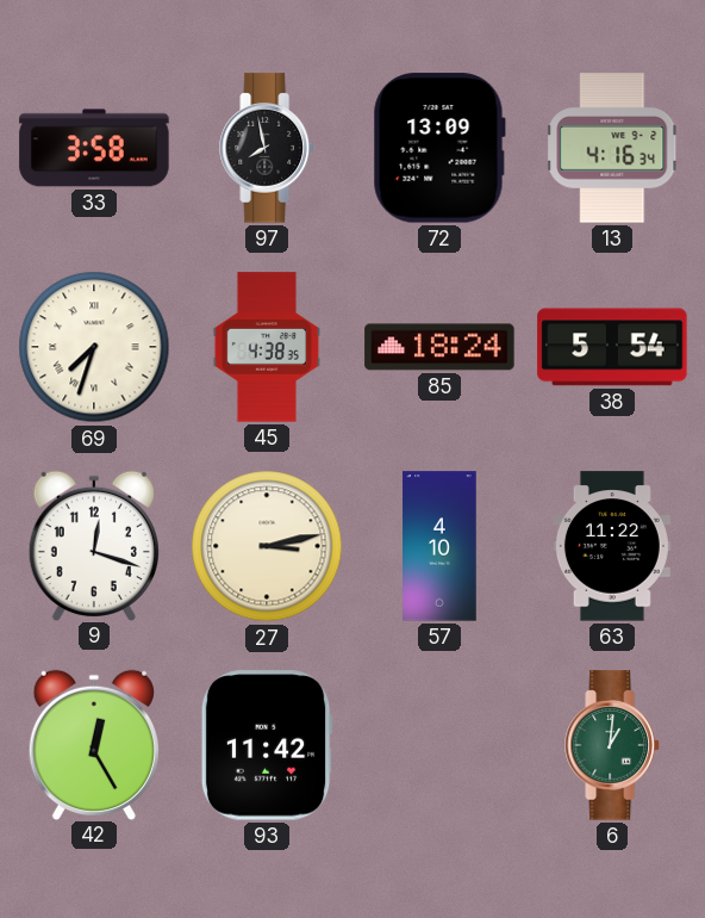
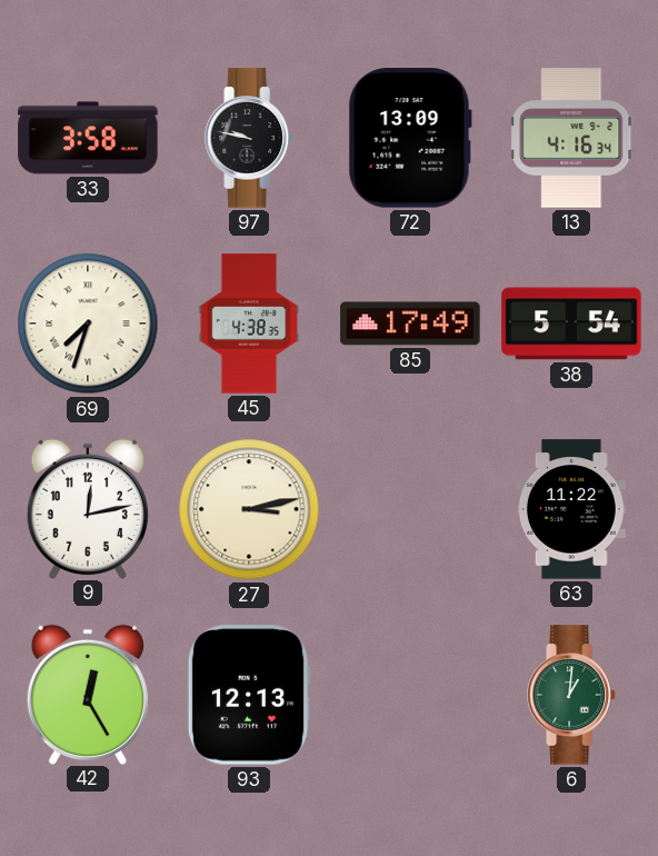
97: 7:58 -> 9:47 (249, 138)
85: 18:24 -> 17:49 (410, 324)
9: 12:18 -> 12:13 (88, 508)
57: 4:10 -> none (439, 546)
93: 11:42 -> 12:13 (249, 695)
